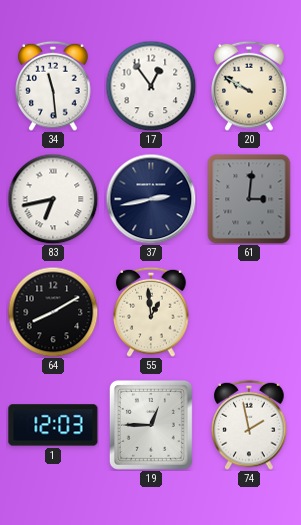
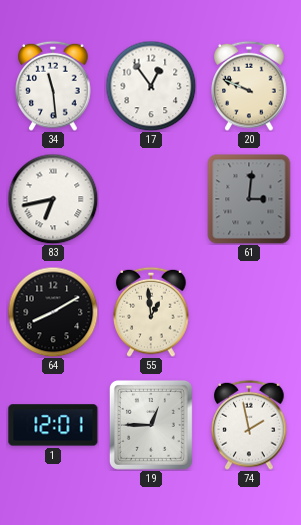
20: 9:50 -> 9:49 (249, 86)
37: 2:43 -> none (151, 199)
1: 12:03 -> 12:01 (53, 425)
